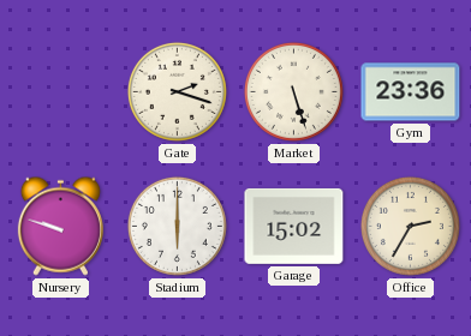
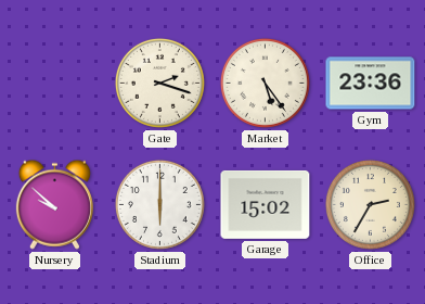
Market: 5:27 -> 5:24 (265, 83)
Nursery: 9:48 -> 9:52 (54, 204)
